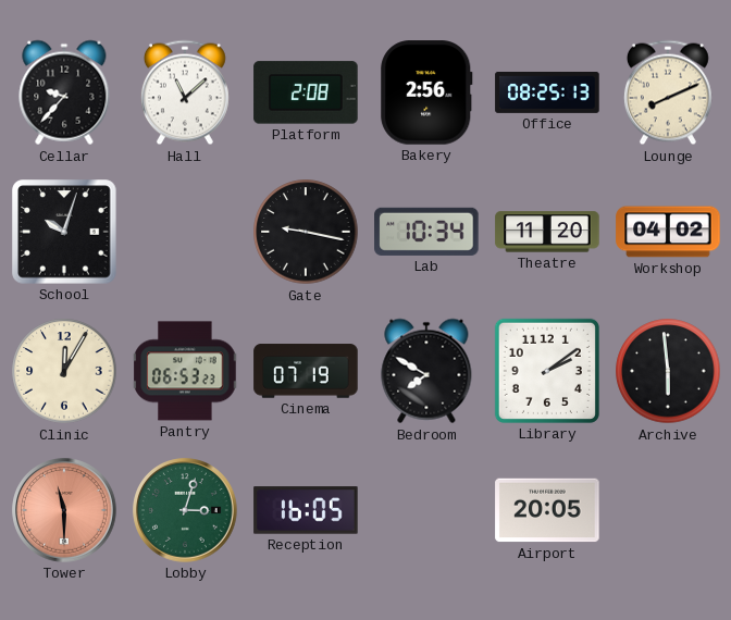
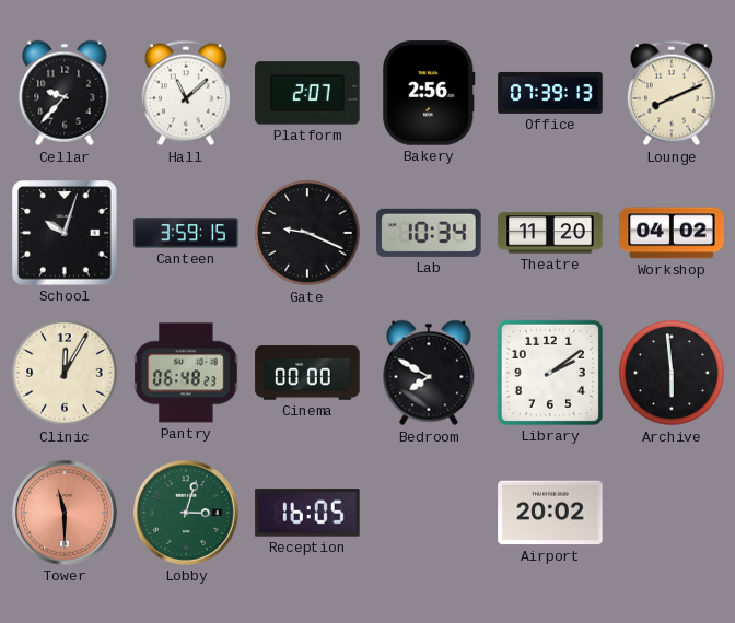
Platform: 2:08 -> 2:07 (307, 93)
Office: 08:25 -> 07:39 (550, 93)
Canteen: none -> 3:59 (186, 233)
Gate: 9:17 -> 9:19 (307, 233)
Pantry: 06:53 -> 06:48 (186, 373)
Cinema: 07:19 -> 00:00 (307, 373)
Airport: 20:05 -> 20:02 (550, 513)
